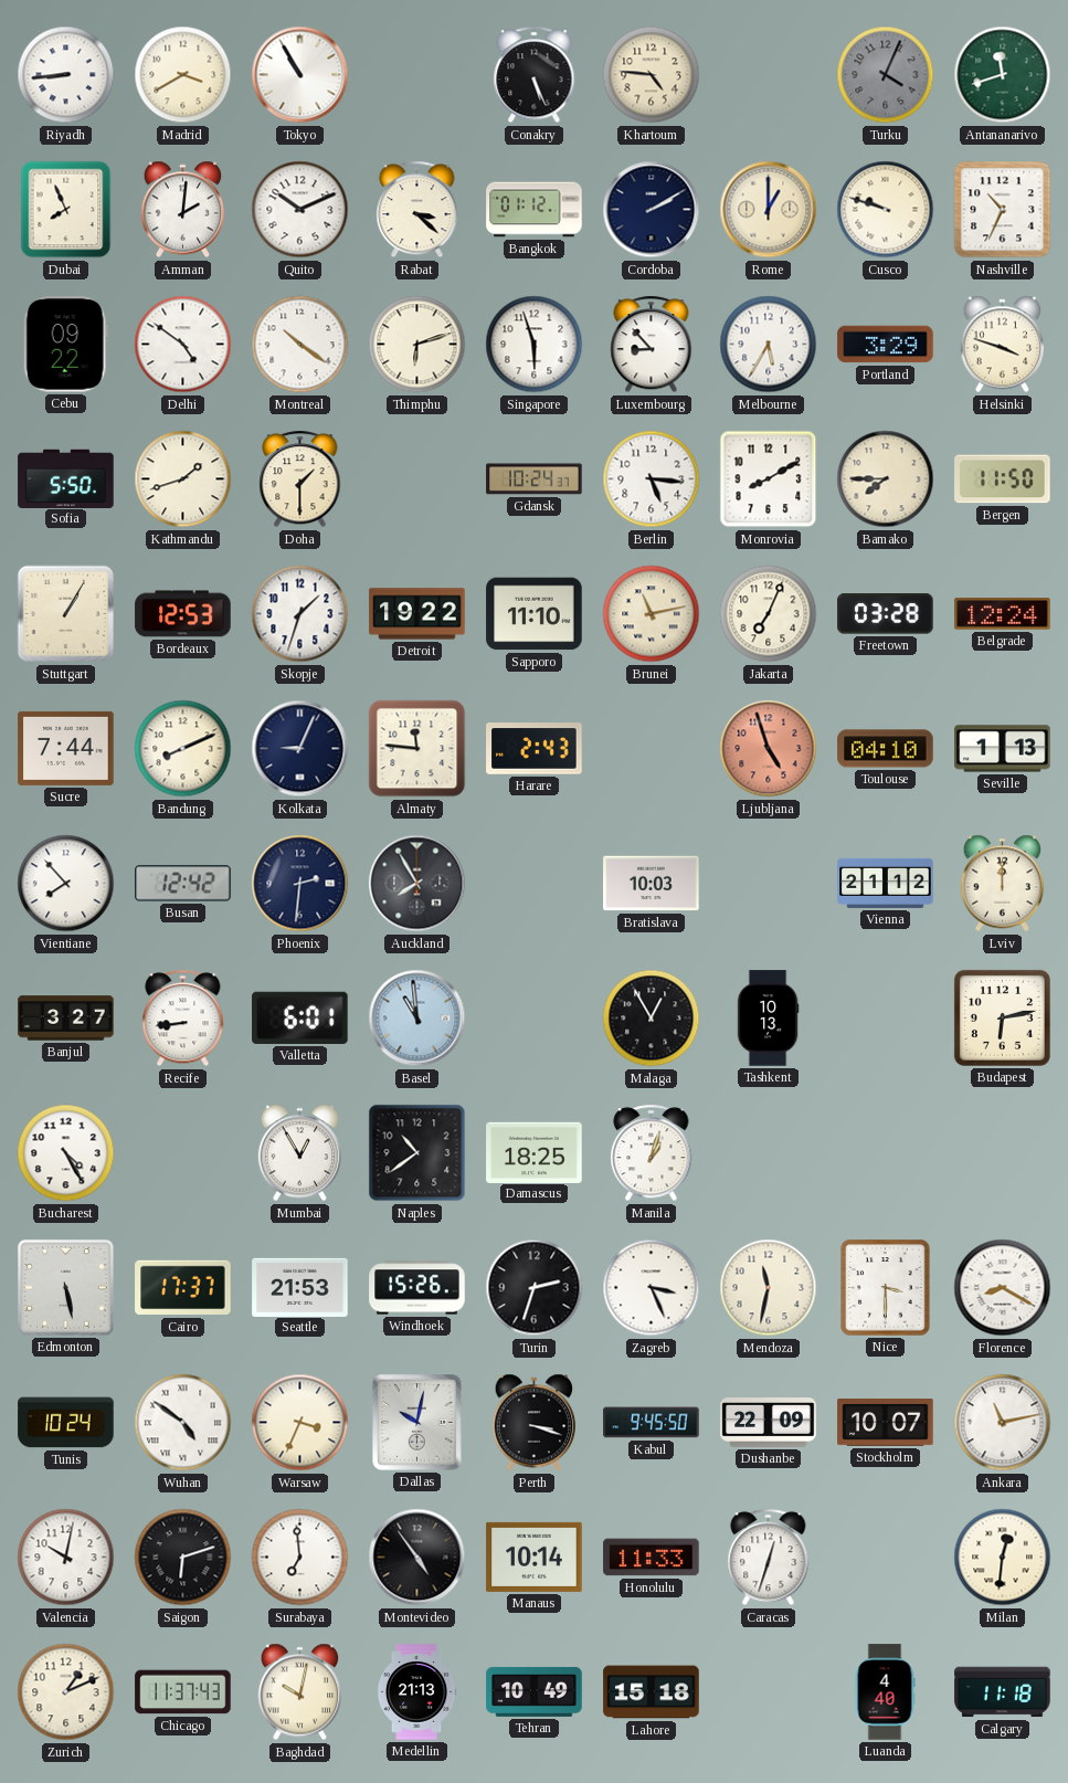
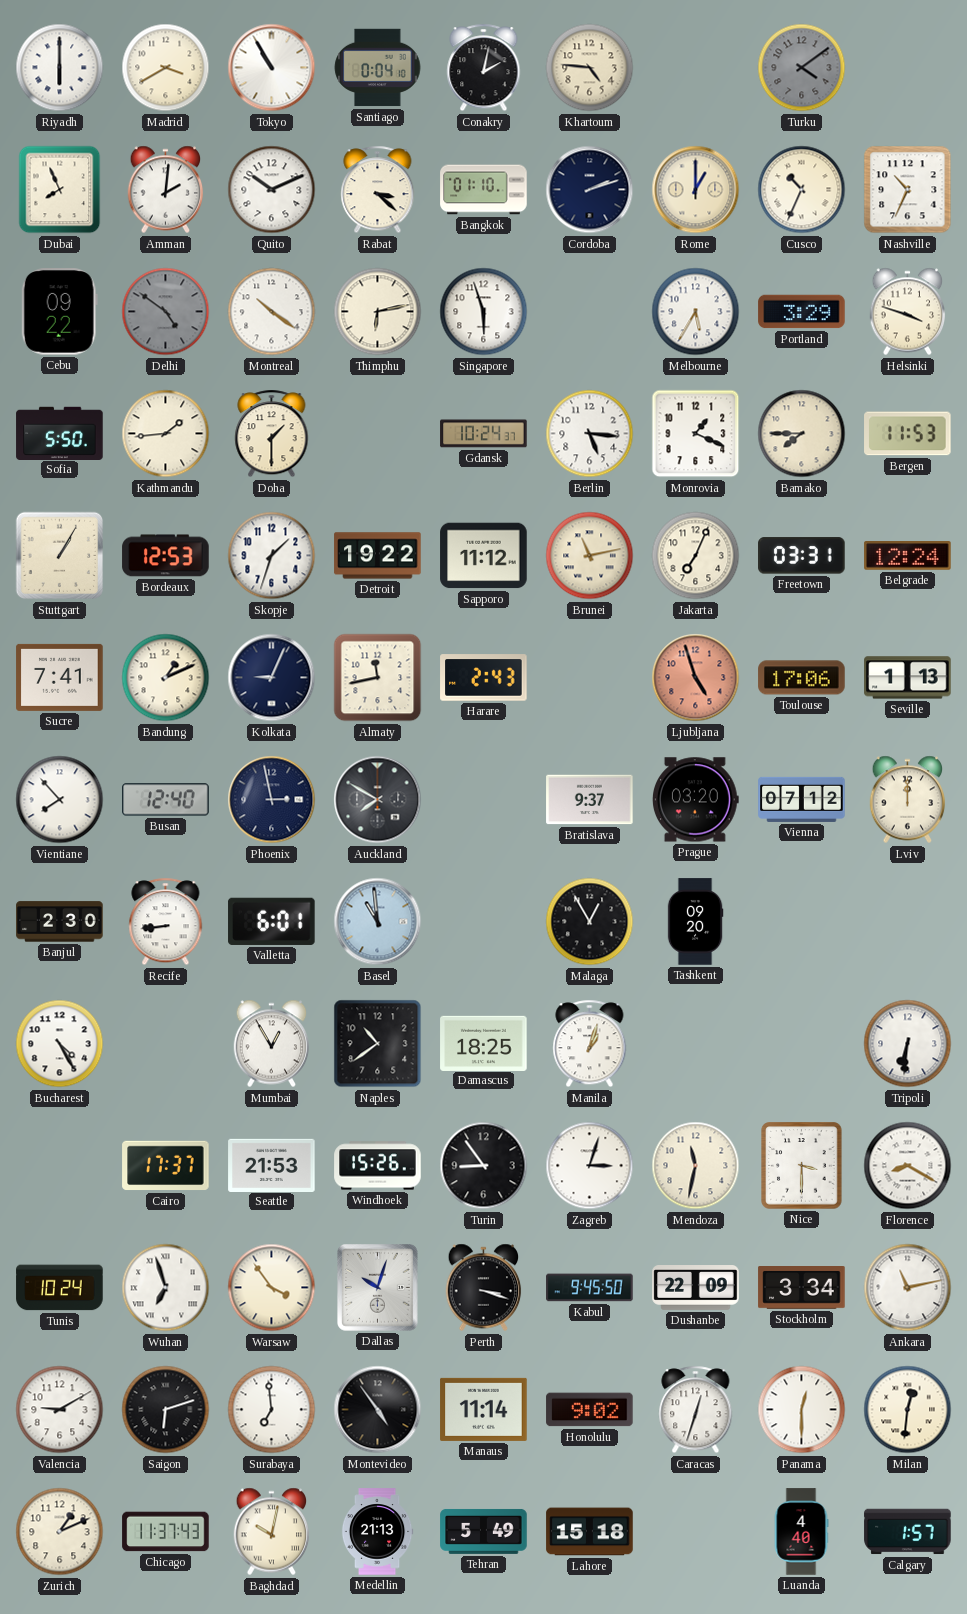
Riyadh: 8:44 -> 6:00 (60, 68)
Santiago: none -> 0:04 (378, 68)
Conakry: 5:26 -> 2:02 (484, 68)
Turku: 4:04 -> 4:09 (802, 68)
Antananarivo: 11:42 -> none (1003, 75)
Bangkok: 01:12 -> 01:10 (484, 190)
Cordoba: 2:10 -> 2:12 (590, 190)
Cusco: 9:48 -> 10:34 (802, 190)
Delhi dial: white -> grey (166, 312)
Thimphu: 6:12 -> 6:13 (378, 312)
Luxembourg: 8:53 -> none (652, 345)
Kathmandu: 1:42 -> 1:44 (166, 434)
Monrovia: 8:10 -> 1:19 (696, 434)
Bergen: 11:50 -> 11:53 (908, 434)
Sapporo: 11:10 -> 11:12 (484, 556)
Freetown: 03:28 -> 03:31 (802, 556)
Sucre: 7:44 -> 7:41 (60, 677)
Bandung: 8:11 -> 1:11 (166, 678)
Almaty: 11:46 -> 11:43 (378, 678)
Toulouse: 04:10 -> 17:06 (802, 678)
Busan: 12:42 -> 12:40 (166, 800)
Phoenix: 2:31 -> 2:58 (272, 800)
Auckland: 7:55 -> 7:50 (378, 800)
Bratislava: 10:03 -> 9:37 (590, 800)
Prague: none -> 03:20 (696, 800)
Vienna: 21:12 -> 07:12 (802, 799)
Banjul: 3:27 -> 2:30 (60, 922)
Tashkent: 10:13 -> 09:20 (695, 922)
Budapest: 6:13 -> none (1002, 1017)
Tripoli: none -> 6:31 (908, 1044)
Edmonton: 5:28 -> none (66, 1288)
Turin: 2:33 -> 8:54 (484, 1166)
Zagreb: 3:26 -> 3:03 (590, 1166)
Wuhan: 4:51 -> 6:57 (166, 1288)
Warsaw: 3:34 -> 3:54 (272, 1288)
Dallas: 10:02 -> 10:03 (378, 1288)
Stockholm: 10:07 -> 3:34 (802, 1288)
Valencia: 10:02 -> 9:10 (60, 1410)
Manaus: 10:14 -> 11:14 (484, 1409)
Honolulu: 11:33 -> 9:02 (590, 1410)
Panama: none -> 12:30 (802, 1410)
Tehran: 10:49 -> 5:49 (484, 1531)
Calgary: 11:18 -> 1:57 (908, 1532)
